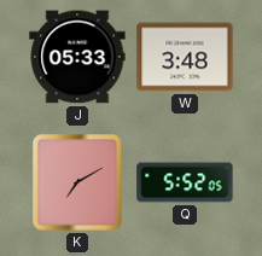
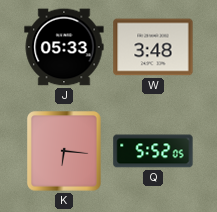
K: 7:10 -> 6:16 (64, 151)
